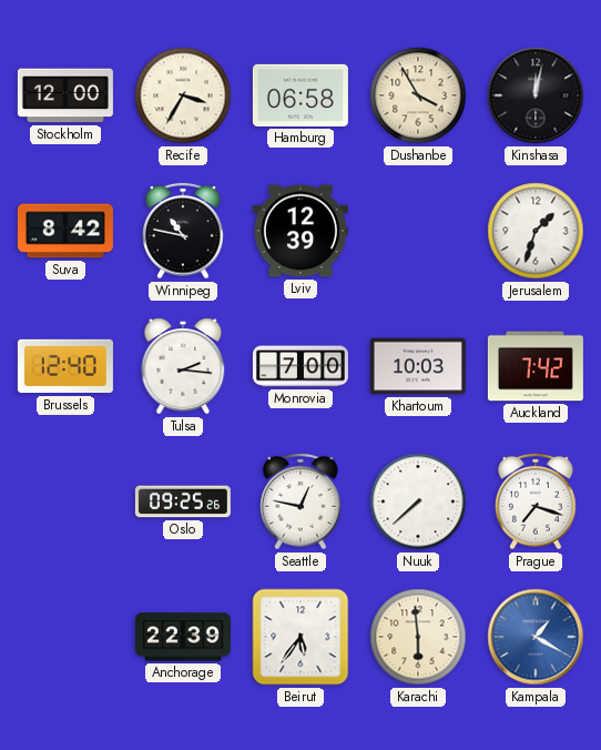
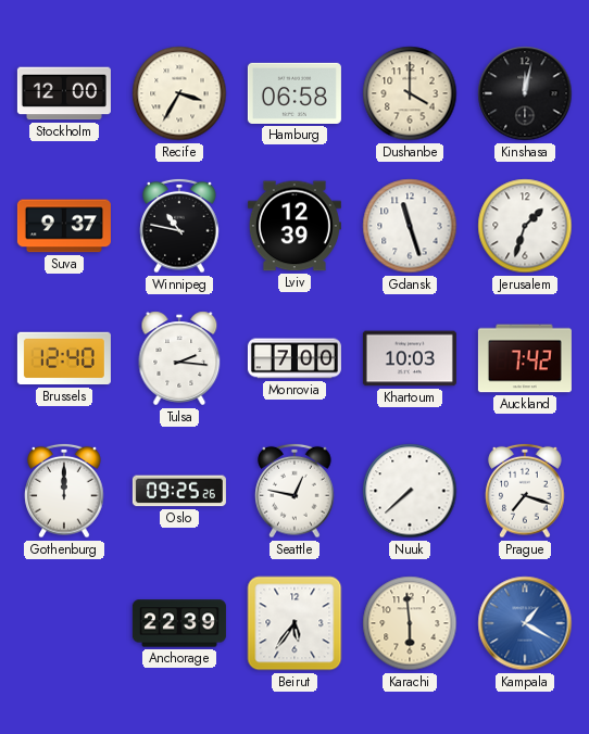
Dushanbe: 3:55 -> 4:00 (410, 93)
Suva: 8:42 -> 9:37 (64, 226)
Gdansk: none -> 11:27 (410, 226)
Gothenburg: none -> 12:00 (64, 491)
